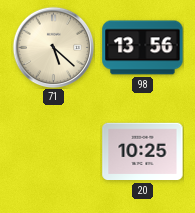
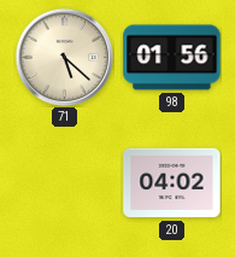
98: 13:56 -> 01:56 (172, 58)
20: 10:25 -> 04:02 (172, 183)
